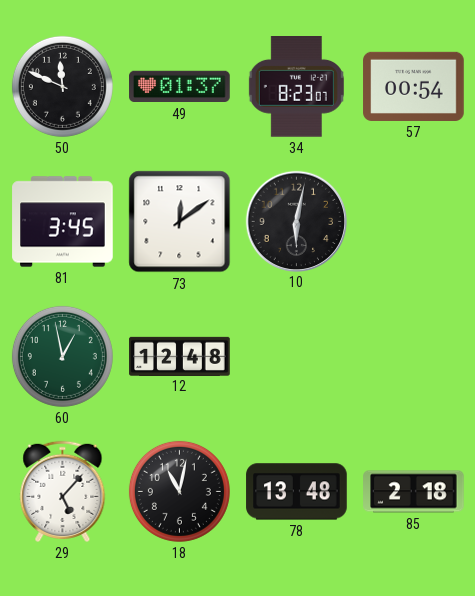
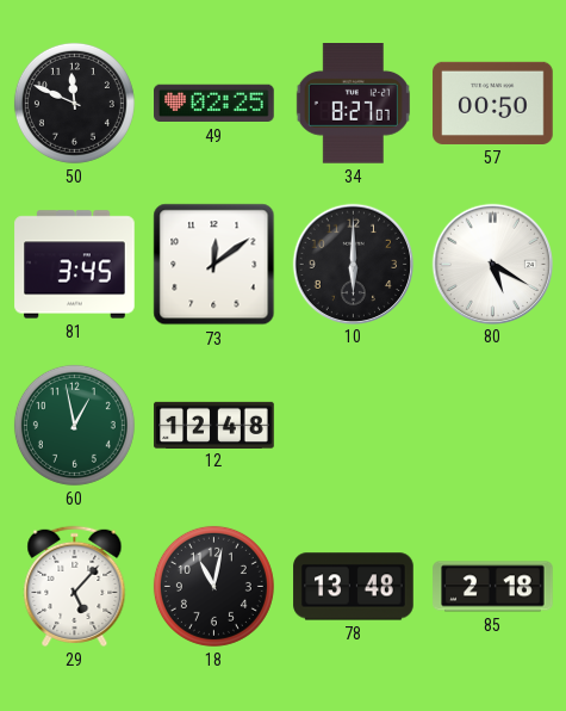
49: 01:37 -> 02:25 (214, 104)
34: 8:23 -> 8:27 (353, 104)
57: 00:54 -> 00:50 (493, 103)
10: 6:02 -> 6:00 (353, 264)
80: none -> 5:20 (492, 264)
